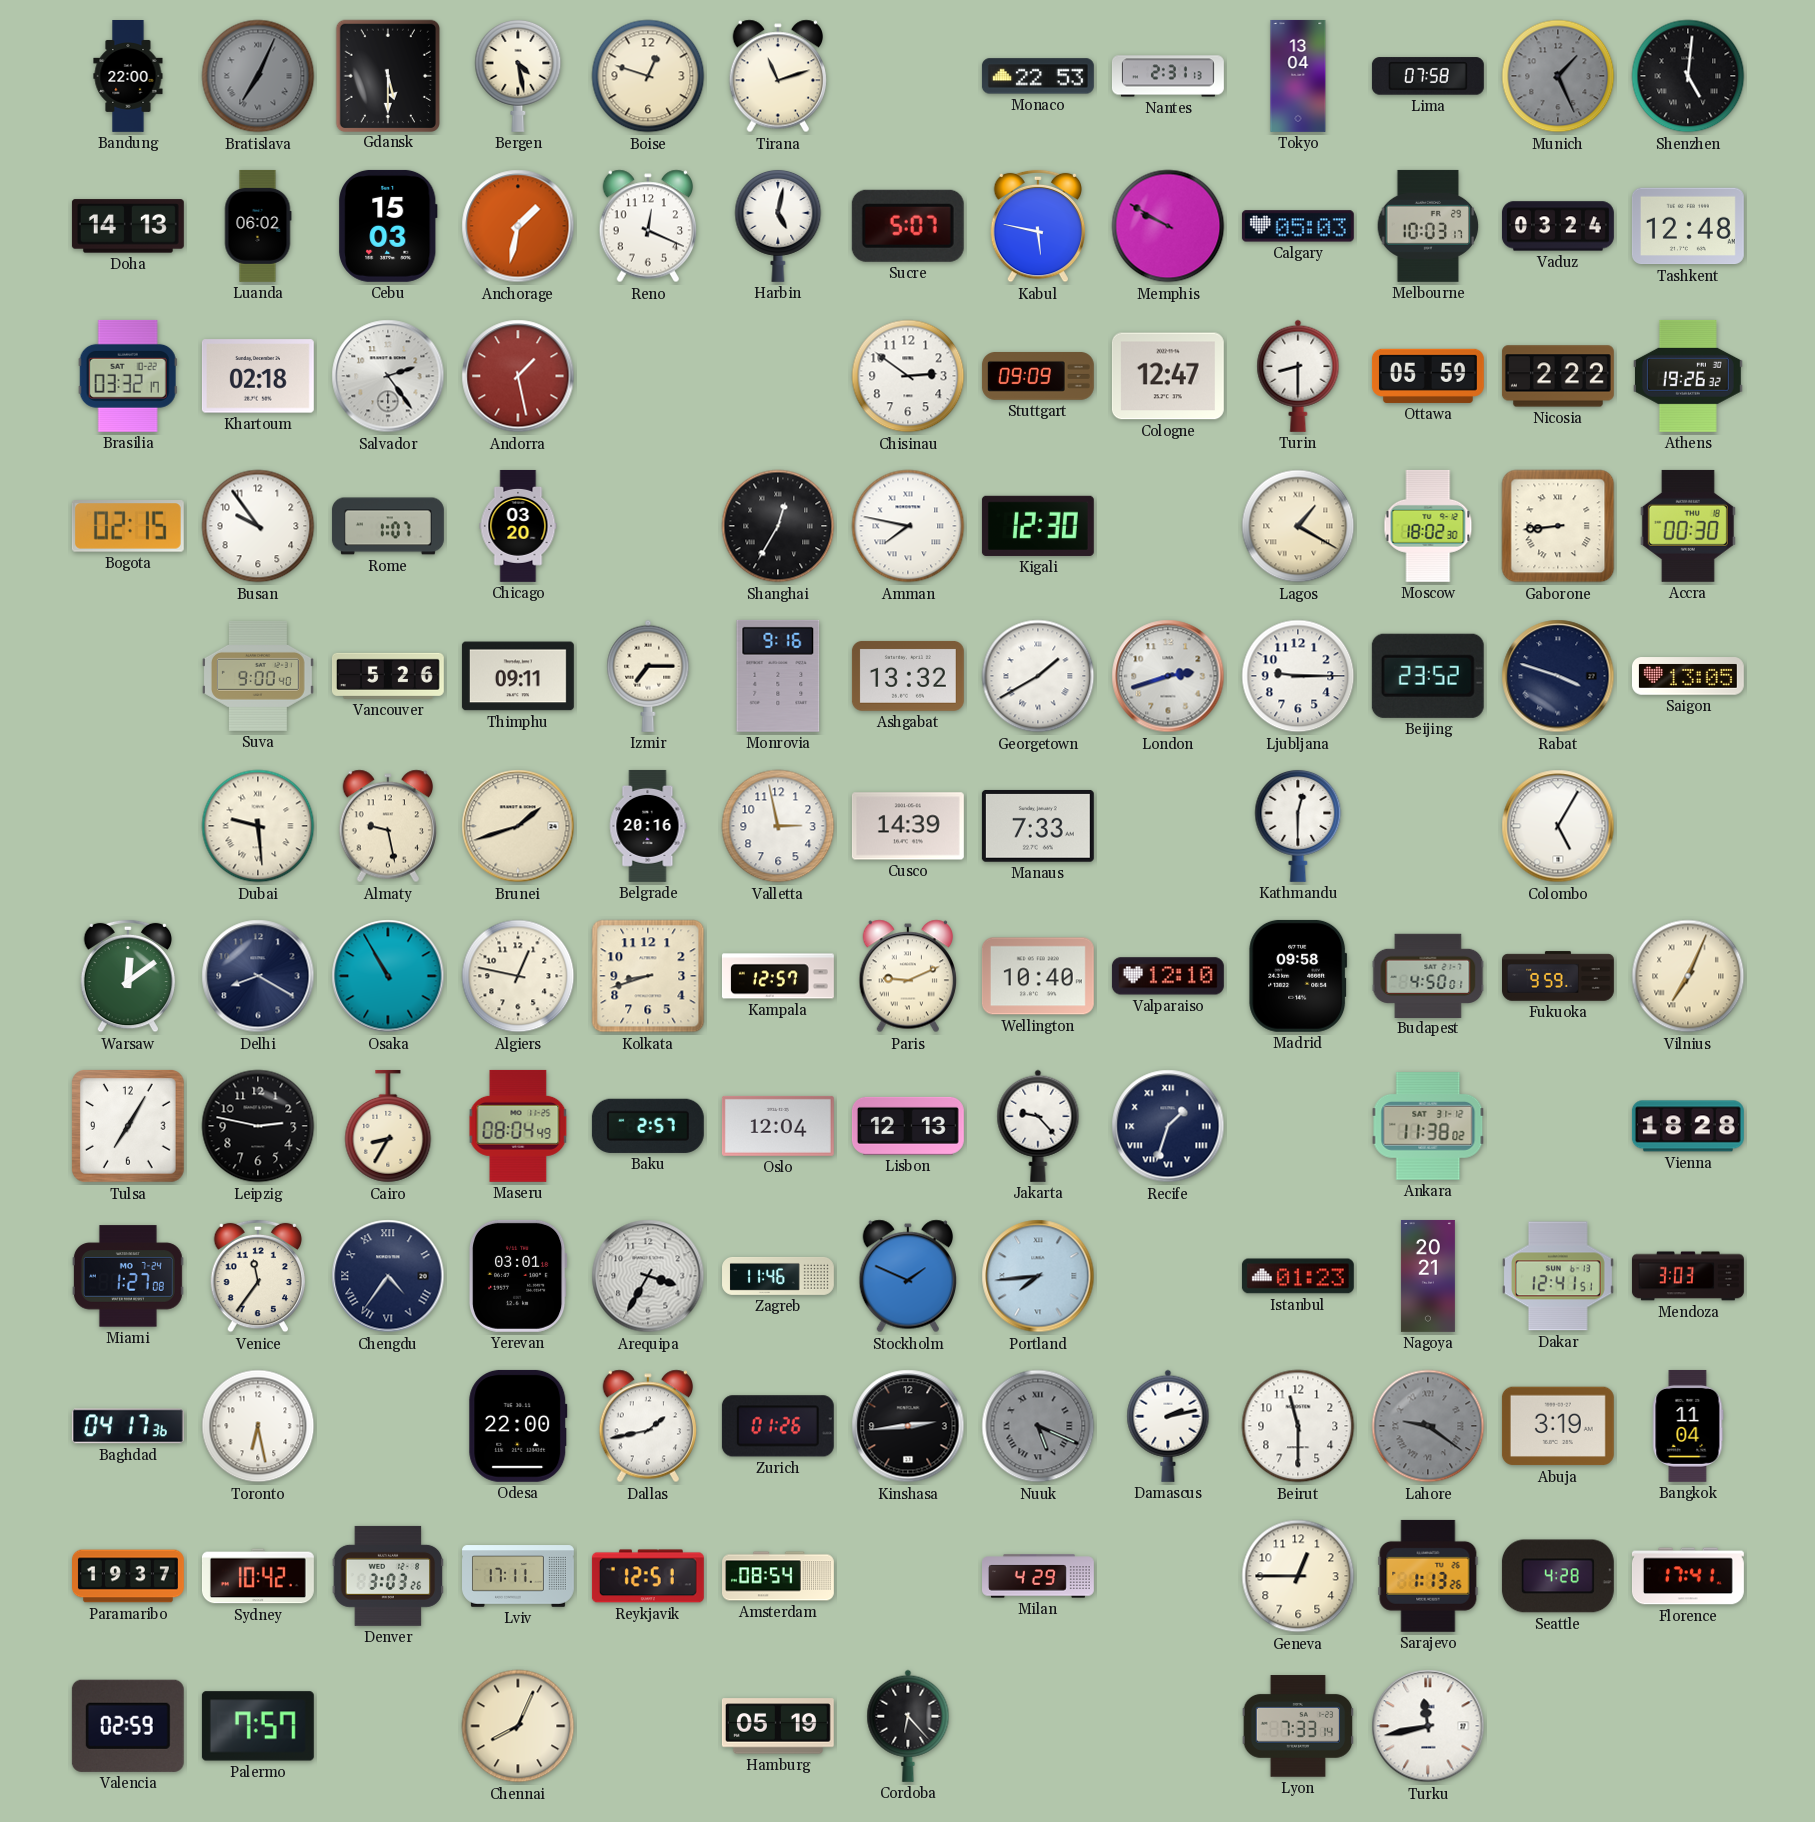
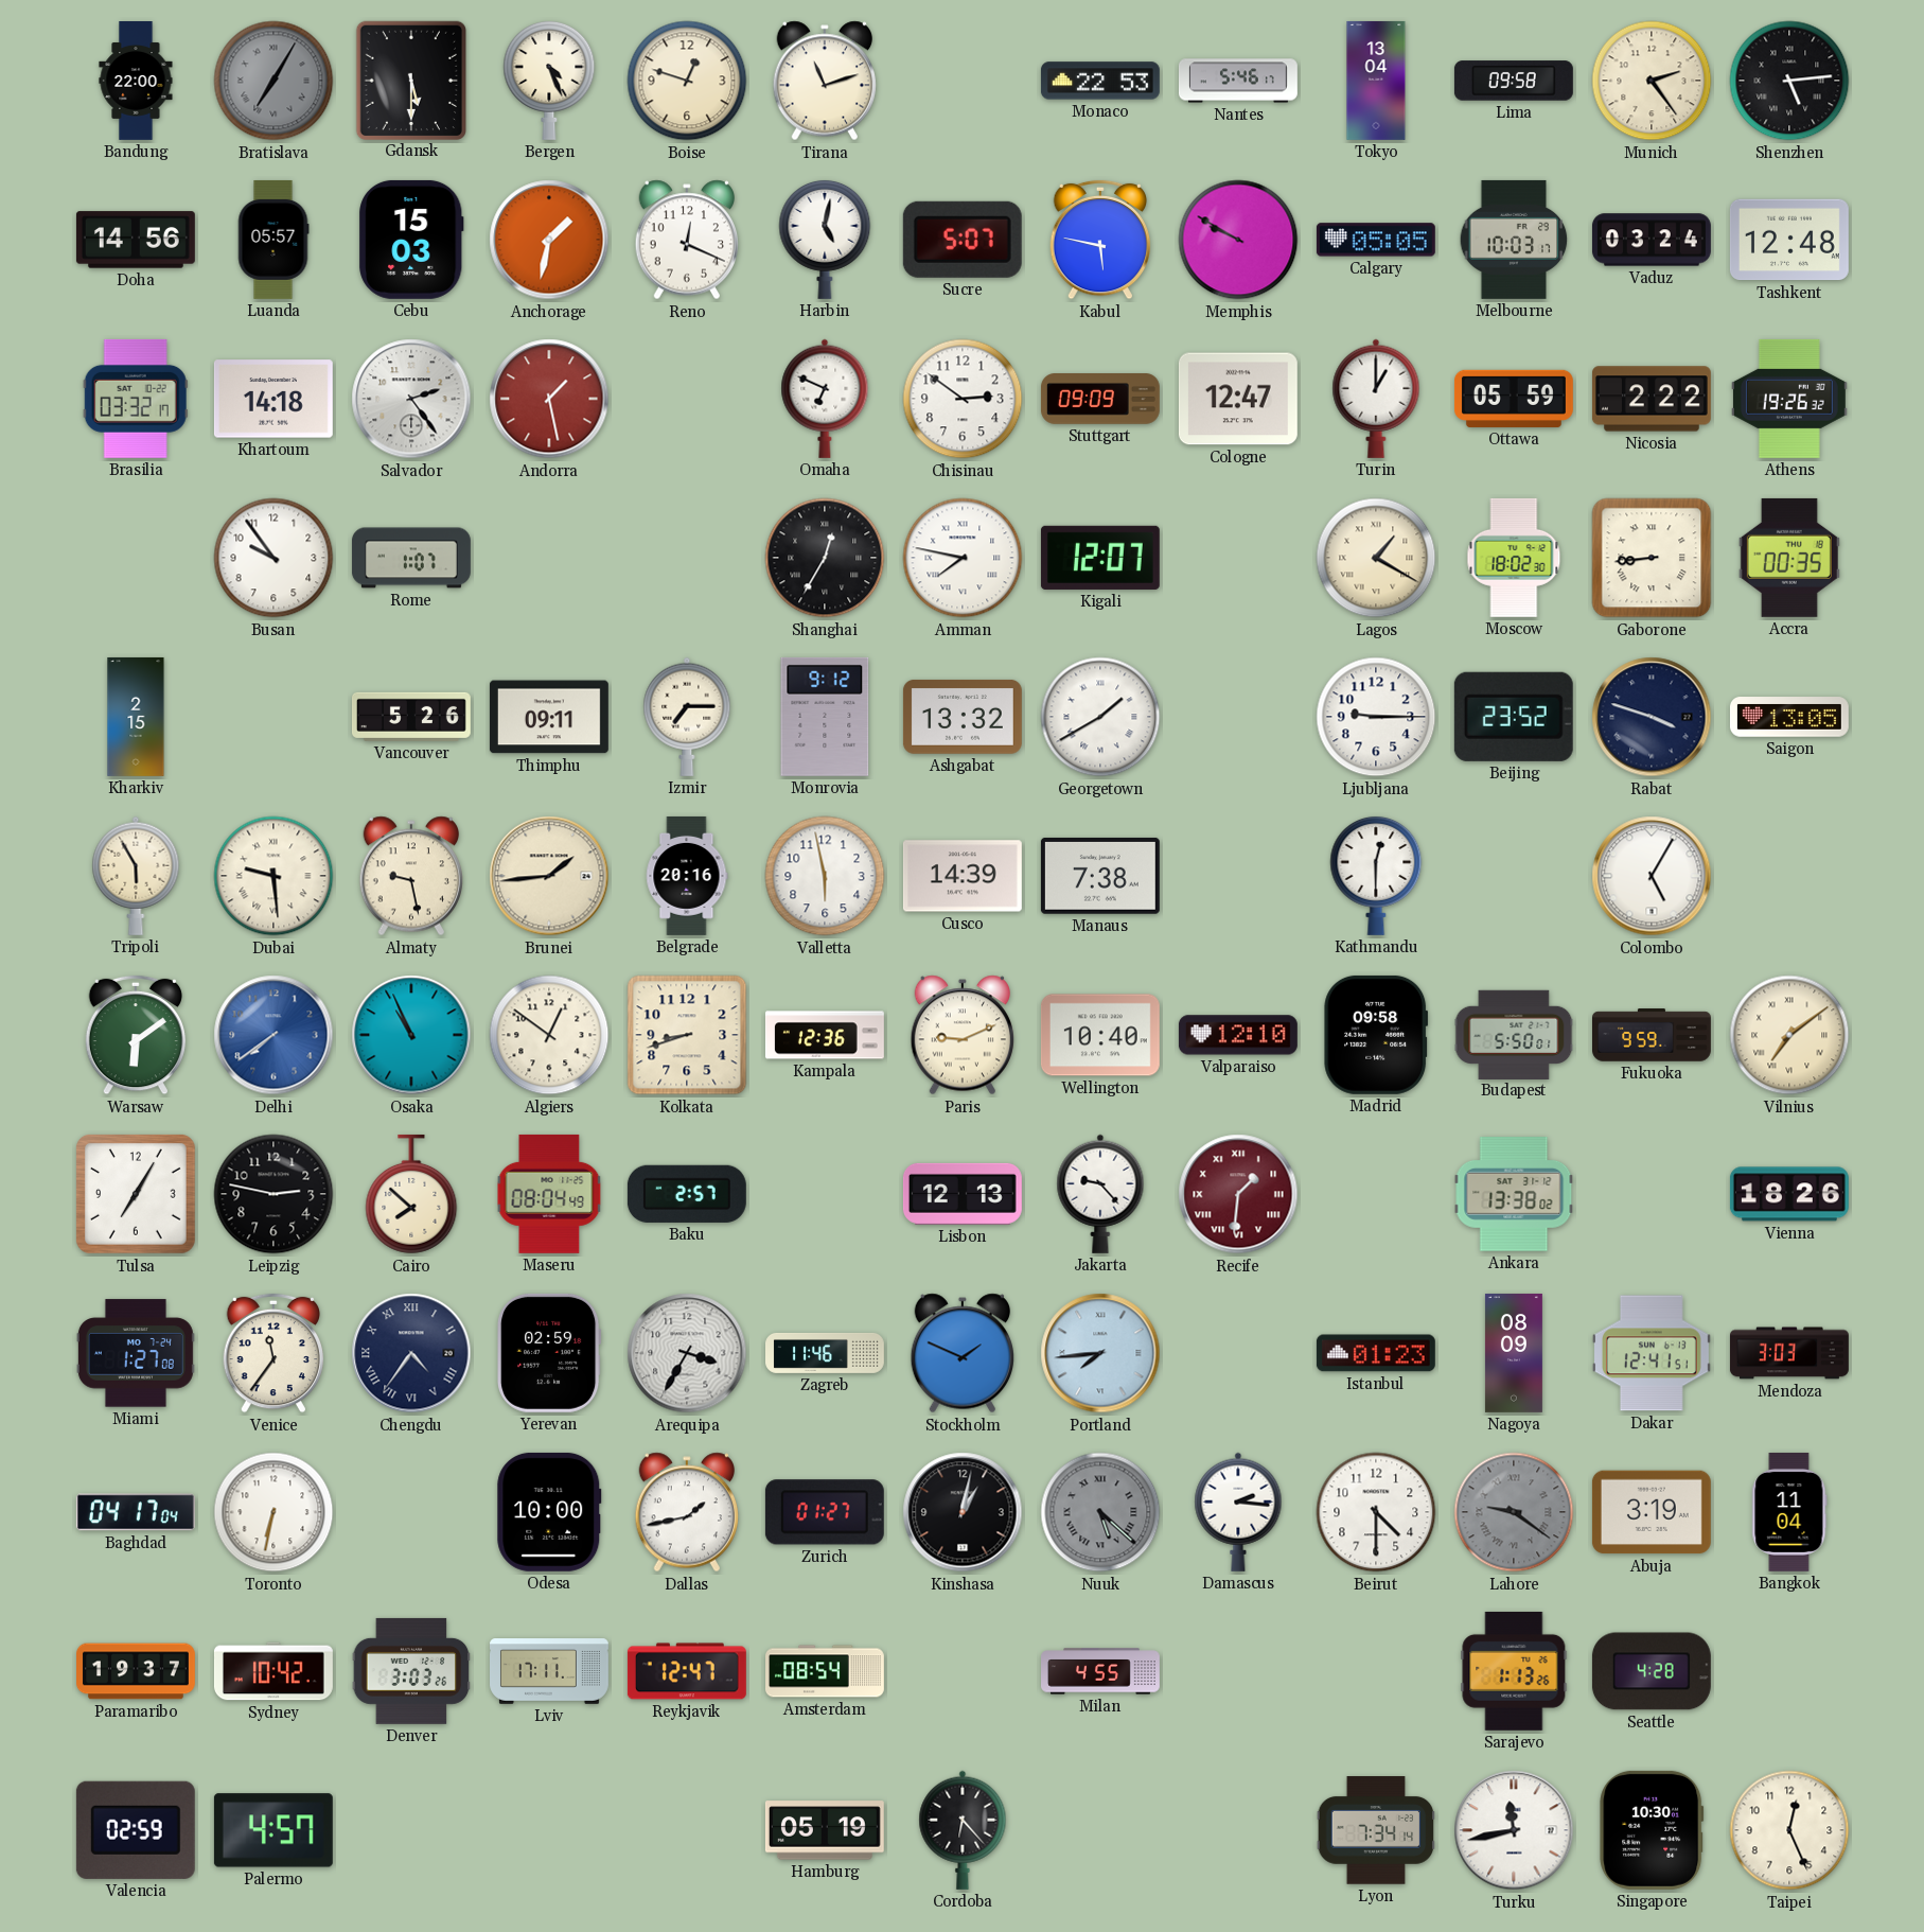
Bratislava: 7:04 -> 7:05 (273, 81)
Bergen: 4:28 -> 4:26 (549, 81)
Nantes: 2:31 -> 5:46 (1238, 81)
Lima: 07:58 -> 09:58 (1514, 81)
Munich: 1:26 -> 2:24 (1652, 81)
Munich dial: grey -> cream (1652, 81)
Shenzhen: 5:01 -> 5:14 (1789, 81)
Doha: 14:13 -> 14:56 (136, 240)
Luanda: 06:02 -> 05:57 (273, 240)
Calgary: 05:03 -> 05:05 (1376, 240)
Khartoum: 02:18 -> 14:18 (273, 399)
Omaha: none -> 6:49 (825, 399)
Turin: 8:30 -> 1:00 (1376, 399)
Bogota: 02:15 -> none (128, 527)
Chicago: 03:20 -> none (518, 526)
Kigali: 12:30 -> 12:07 (1100, 558)
Accra: 00:30 -> 00:35 (1789, 558)
Kharkiv: none -> 2:15 (136, 717)
Suva: 9:00 -> none (258, 676)
Monrovia: 9:16 -> 9:12 (825, 717)
London: 2:42 -> none (1168, 676)
Tripoli: none -> 5:55 (136, 876)
Brunei: 1:42 -> 1:44 (549, 876)
Valletta: 2:58 -> 5:58 (825, 876)
Manaus: 7:33 -> 7:38 (1100, 876)
Warsaw: 12:09 -> 6:09 (136, 1035)
Delhi: 8:20 -> 7:39 (273, 1035)
Delhi dial: navy -> blue (273, 1035)
Osaka: 10:55 -> 10:56 (411, 1035)
Algiers: 12:47 -> 12:51 (549, 1035)
Kampala: 12:57 -> 12:36 (825, 1035)
Budapest: 4:50 -> 5:50 (1514, 1034)
Vilnius: 7:04 -> 7:09 (1789, 1035)
Cairo: 8:35 -> 7:52 (411, 1194)
Oslo: 12:04 -> none (778, 1126)
Recife: 1:33 -> 1:31 (1238, 1194)
Recife dial: navy -> burgundy (1238, 1194)
Ankara: 11:38 -> 13:38 (1514, 1195)
Vienna: 18:28 -> 18:26 (1789, 1194)
Yerevan: 03:01 -> 02:59 (550, 1353)
Nagoya: 20:21 -> 08:09 (1514, 1353)
Baghdad: 04:17:36 -> 04:17:04 (136, 1512)
Toronto: 6:28 -> 6:32 (273, 1512)
Odesa: 22:00 -> 10:00 (549, 1512)
Zurich: 01:26 -> 01:27 (825, 1512)
Kinshasa: 2:44 -> 1:02 (963, 1512)
Nuuk: 5:19 -> 5:22 (1100, 1512)
Damascus: 2:13 -> 2:16 (1238, 1512)
Beirut: 11:30 -> 4:30 (1376, 1512)
Reykjavik: 12:51 -> 12:47 (687, 1671)
Milan: 4:29 -> 4:55 (1101, 1671)
Geneva: 12:45 -> none (1298, 1576)
Florence: 17:41 -> none (1688, 1576)
Palermo: 7:57 -> 4:57 (273, 1830)
Chennai: 8:04 -> none (518, 1726)
Lyon: 7:33 -> 7:34 (1376, 1830)
Singapore: none -> 10:30 (1652, 1830)
Taipei: none -> 12:26 (1789, 1830)
